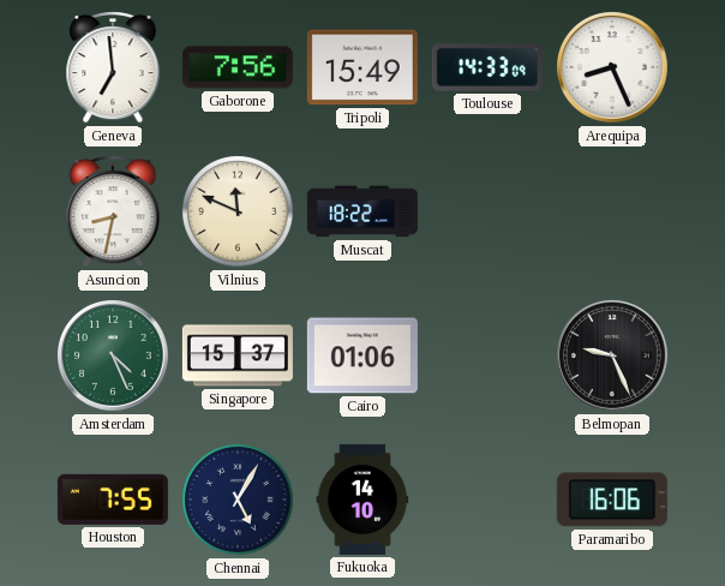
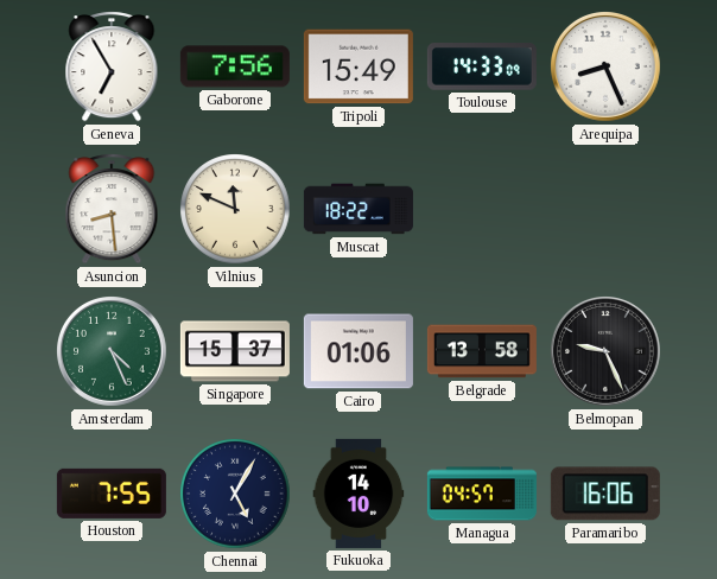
Geneva: 6:59 -> 6:55 (112, 66)
Asuncion: 8:32 -> 8:29 (112, 209)
Belgrade: none -> 13:58 (482, 351)
Managua: none -> 04:57 (482, 494)
